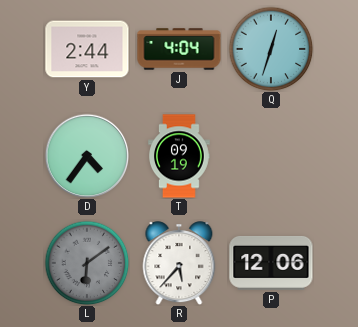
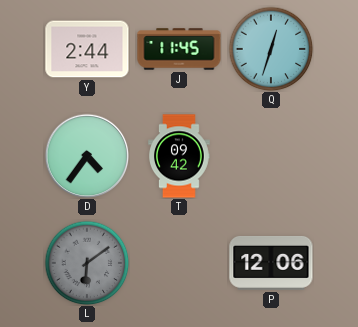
J: 4:04 -> 11:45 (179, 49)
T: 09:19 -> 09:42 (179, 156)
R: 5:37 -> none (179, 263)
